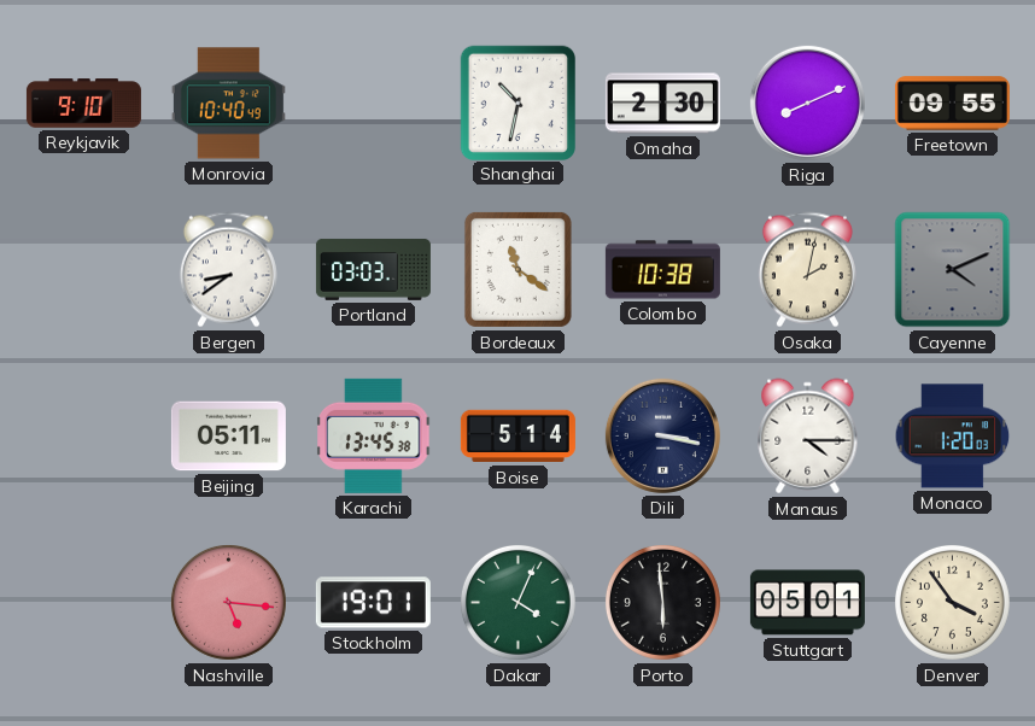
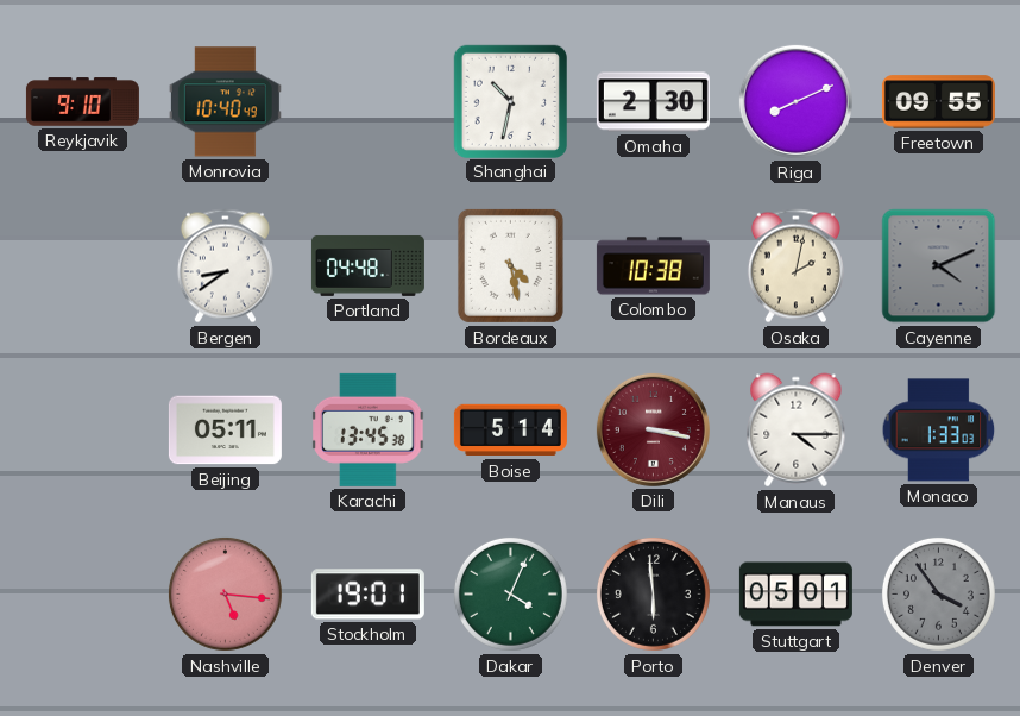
Portland: 03:03 -> 04:48 (367, 265)
Bordeaux: 11:21 -> 4:28 (510, 265)
Dili dial: navy -> burgundy (653, 429)
Monaco: 1:20 -> 1:33 (939, 431)
Denver dial: cream -> grey (938, 593)
